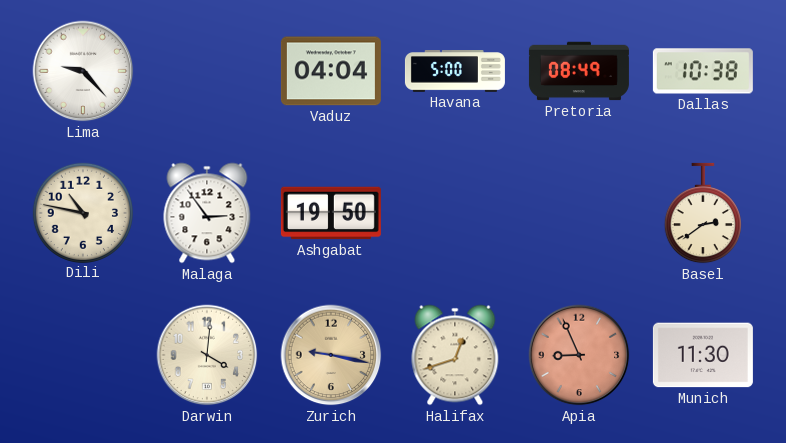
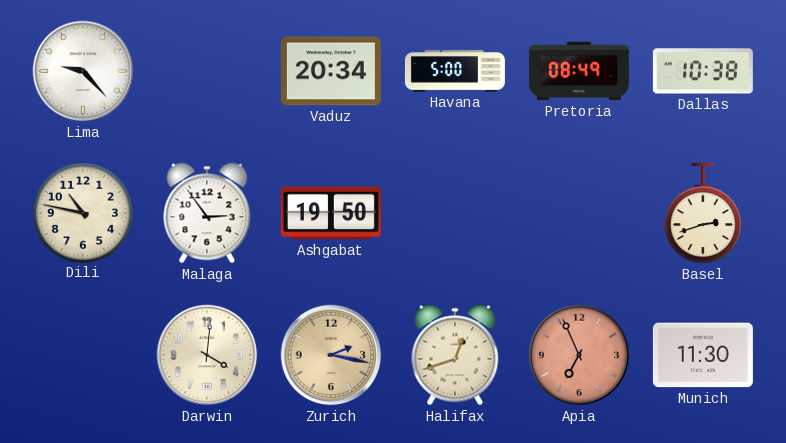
Vaduz: 04:04 -> 20:34 (331, 71)
Basel: 2:39 -> 2:42 (703, 213)
Zurich: 9:17 -> 2:17 (331, 355)
Apia: 8:56 -> 6:56 (579, 355)
